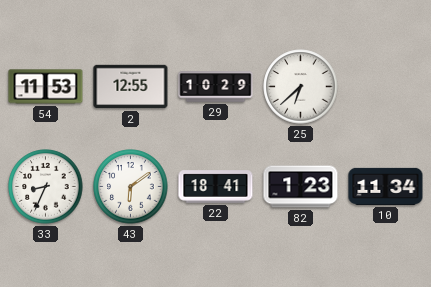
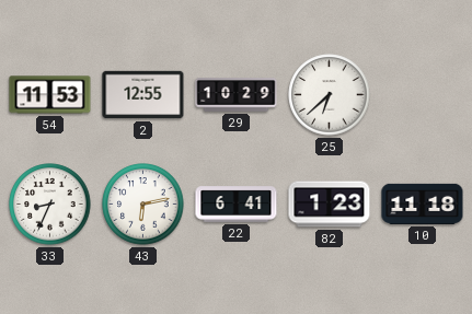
43: 6:09 -> 6:13 (143, 205)
22: 18:41 -> 6:41 (237, 205)
10: 11:34 -> 11:18 (423, 203)
